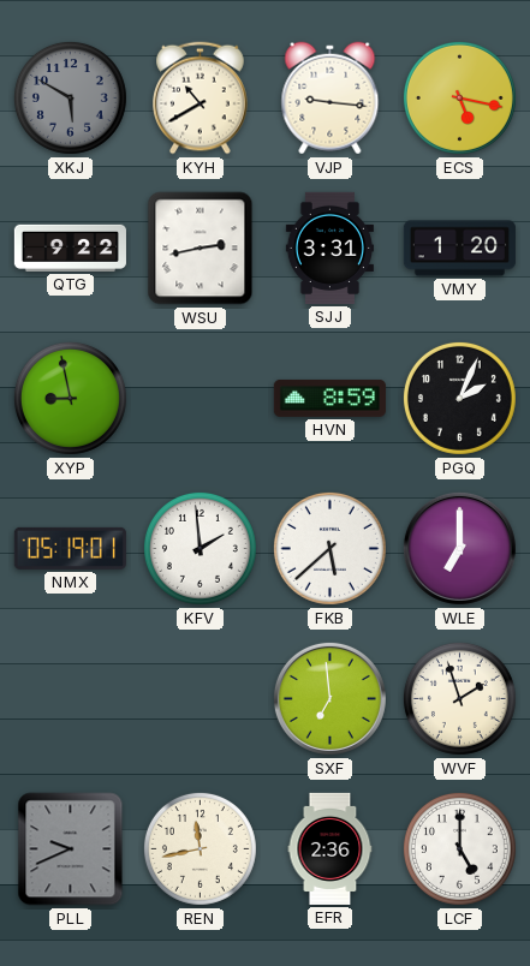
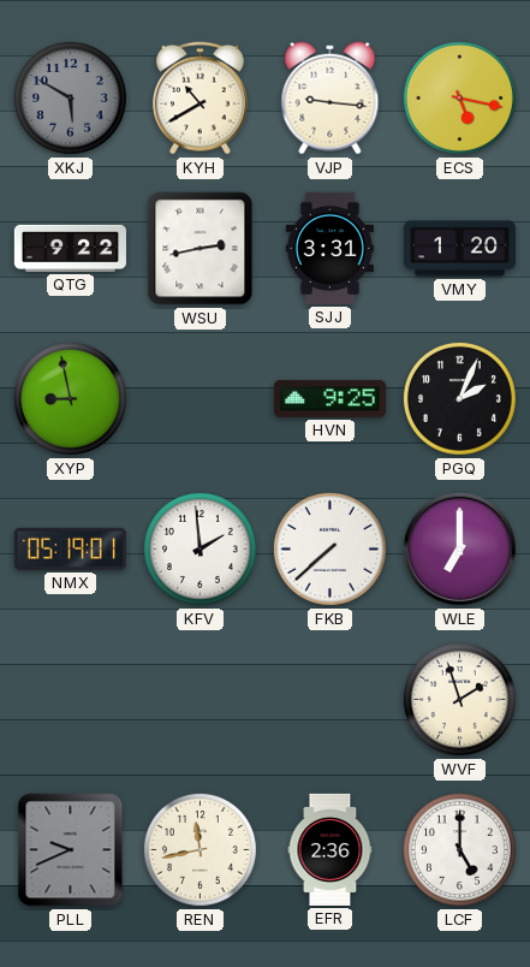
HVN: 8:59 -> 9:25 (329, 399)
FKB: 5:38 -> 7:38 (329, 548)
SXF: 6:59 -> none (329, 698)
